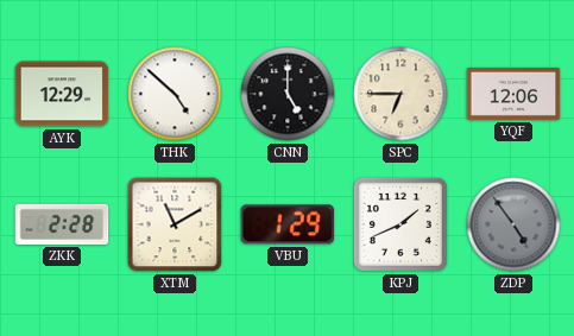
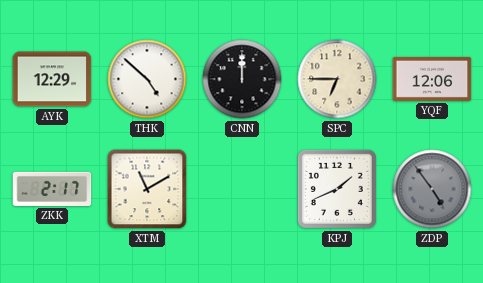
CNN: 5:00 -> 12:00 (242, 79)
ZKK: 2:28 -> 2:17 (52, 189)
VBU: 1:29 -> none (288, 224)
